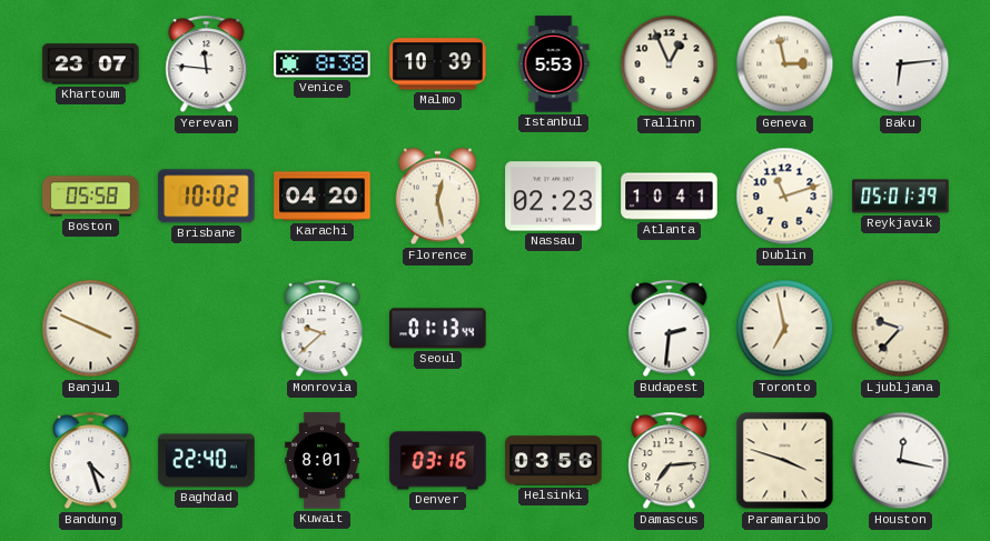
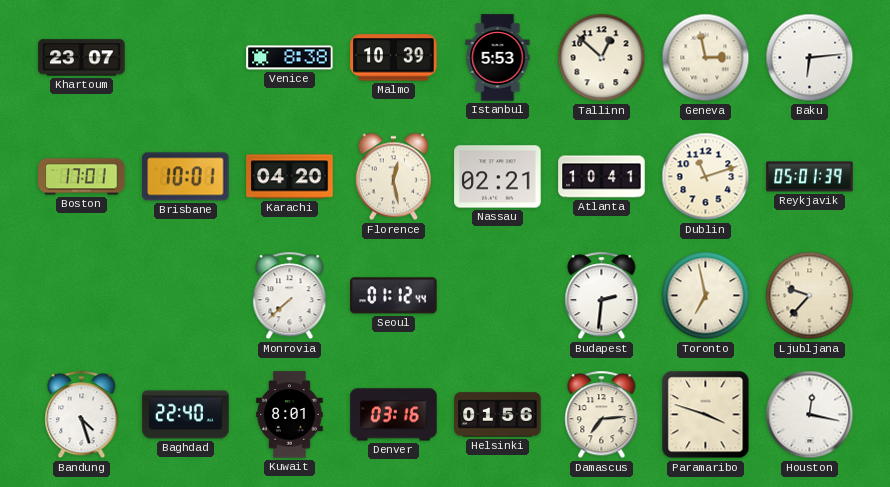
Yerevan: 11:46 -> none (207, 64)
Tallinn: 12:56 -> 12:52 (602, 58)
Boston: 05:58 -> 17:01 (82, 177)
Brisbane: 10:02 -> 10:01 (186, 177)
Nassau: 02:23 -> 02:21 (498, 177)
Banjul: 3:49 -> none (91, 329)
Monrovia: 9:38 -> 7:38 (290, 296)
Seoul: 01:13 -> 01:12 (394, 296)
Helsinki: 03:56 -> 01:56 (498, 415)
